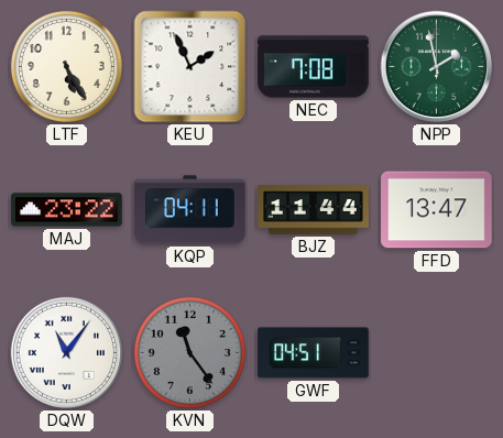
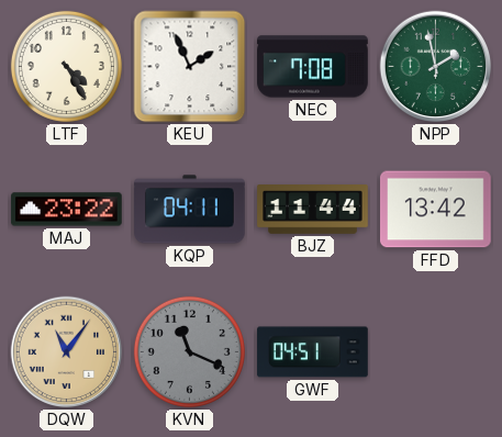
LTF: 5:25 -> 4:25 (66, 66)
FFD: 13:47 -> 13:42 (436, 210)
DQW dial: white -> champagne (67, 352)
KVN: 11:24 -> 11:19 (189, 351)
